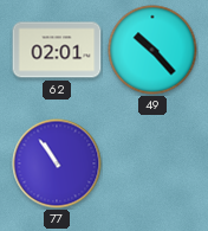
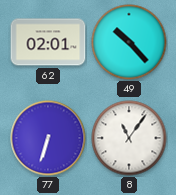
77: 10:54 -> 6:33 (48, 138)
8: none -> 11:06 (129, 138)
